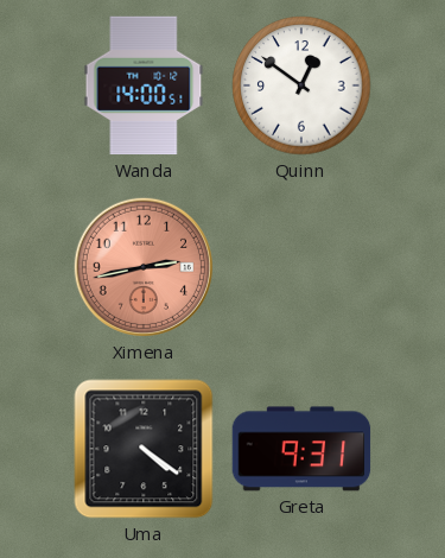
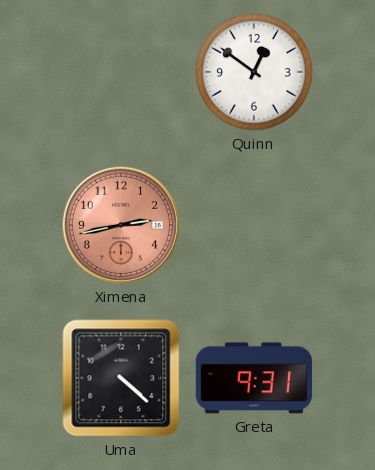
Wanda: 14:00 -> none (144, 85)
Uma: 4:21 -> 4:22 (121, 378)
